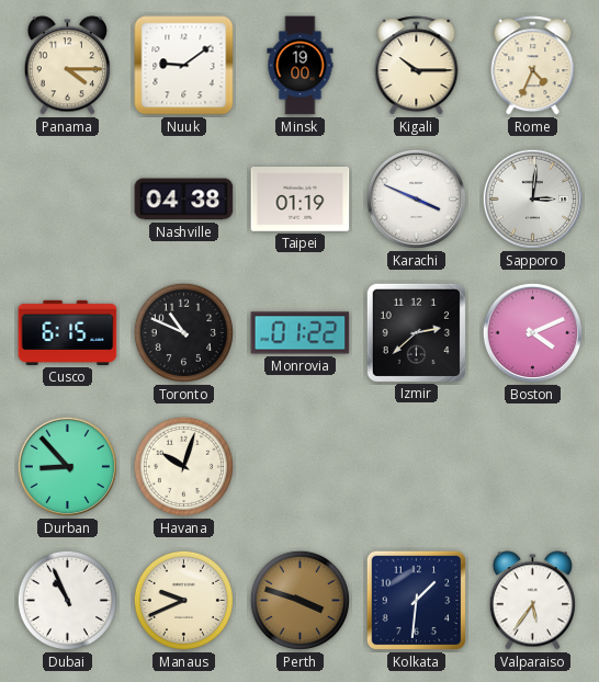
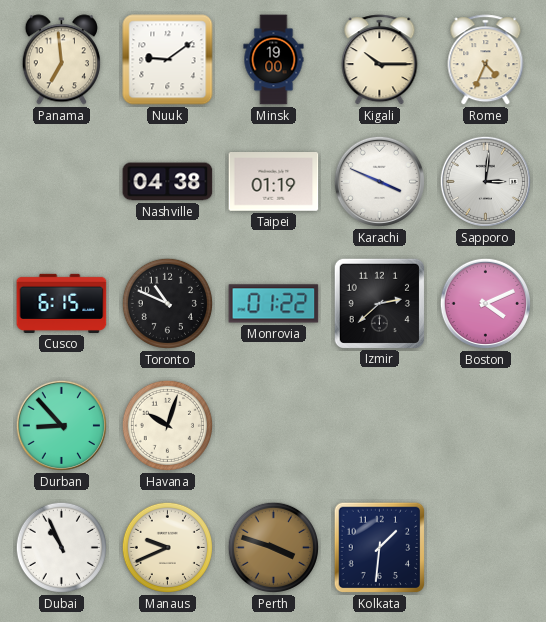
Panama: 4:15 -> 6:59 (61, 60)
Valparaiso: 5:36 -> none (532, 601)
